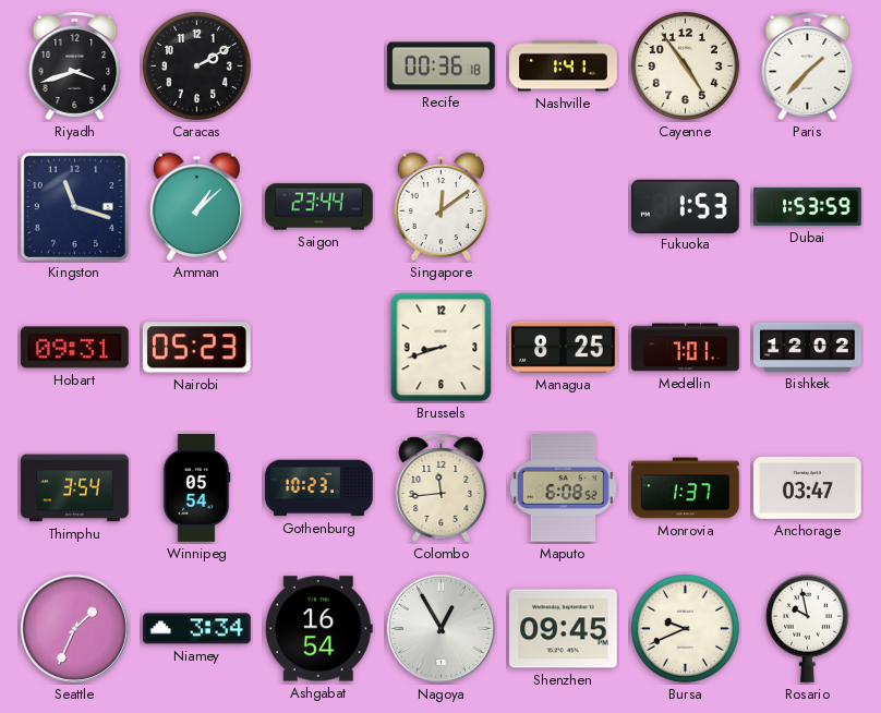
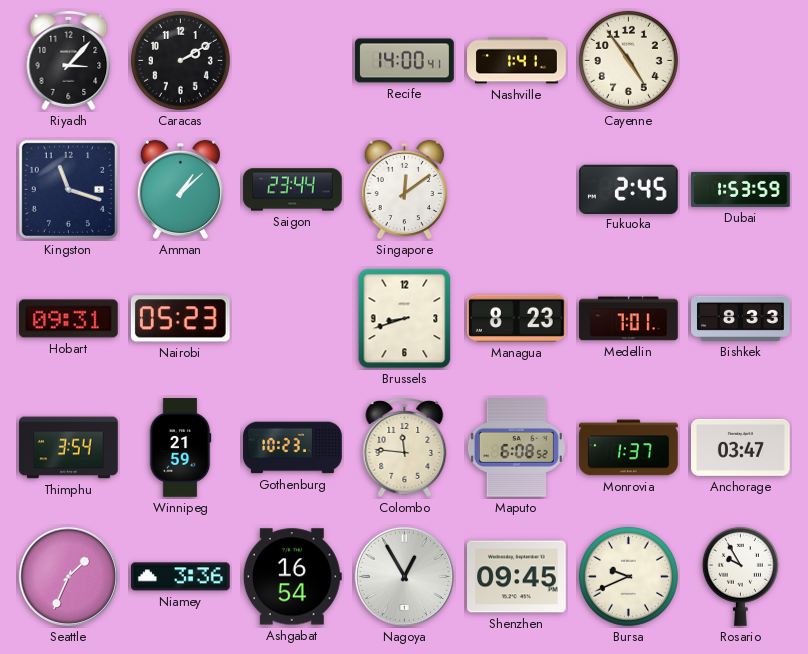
Riyadh: 3:42 -> 3:07 (69, 61)
Recife: 00:36 -> 14:00 (405, 61)
Paris: 1:37 -> none (808, 67)
Fukuoka: 1:53 -> 2:45 (629, 189)
Managua: 8:25 -> 8:23 (517, 318)
Bishkek: 12:02 -> 8:33 (741, 318)
Winnipeg: 05:54 -> 21:59 (180, 448)
Colombo: 11:44 -> 11:46 (405, 448)
Niamey: 3:34 -> 3:36 (181, 577)
Rosario: 9:58 -> 9:55 (740, 576)
